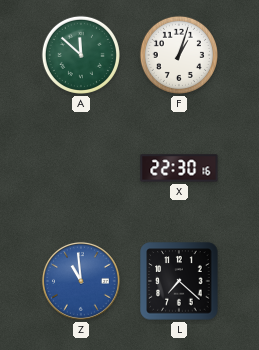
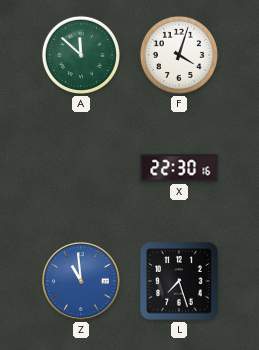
F: 1:03 -> 4:03 (179, 55)
L: 7:22 -> 7:27 (179, 281)
